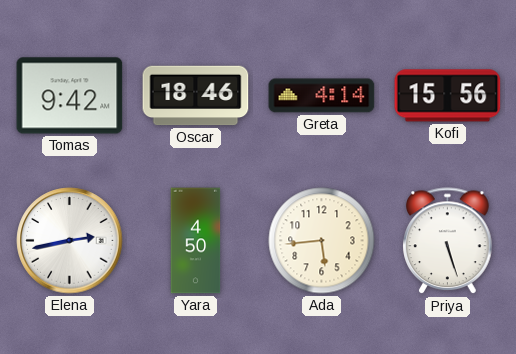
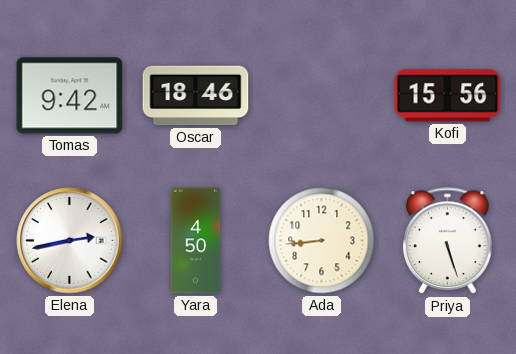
Greta: 4:14 -> none (322, 96)
Ada: 5:44 -> 8:44 (322, 241)
